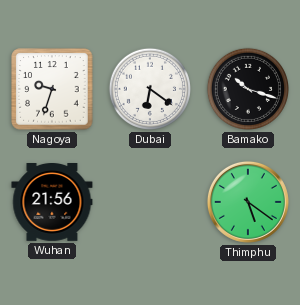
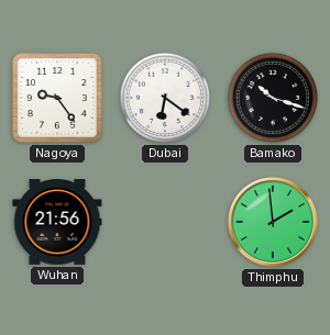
Nagoya: 9:33 -> 9:24 (57, 98)
Thimphu: 5:21 -> 1:59 (273, 222)
